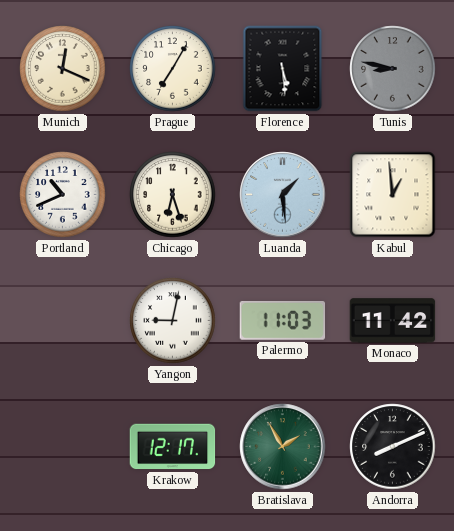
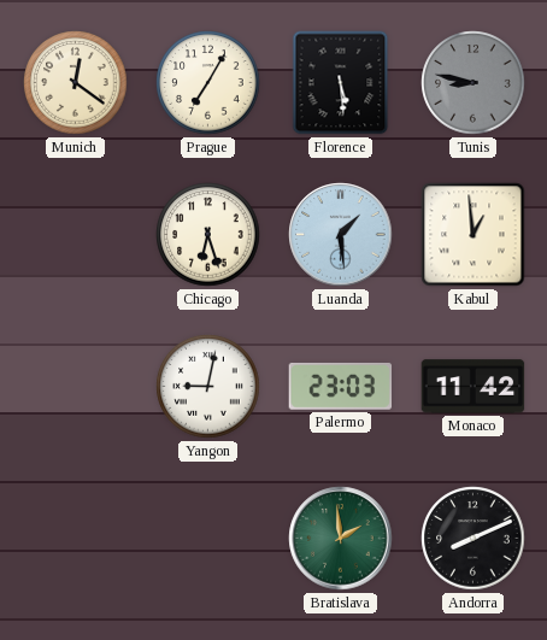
Munich: 12:19 -> 12:21 (76, 83)
Portland: 10:41 -> none (63, 195)
Palermo: 11:03 -> 23:03 (341, 386)
Krakow: 12:17 -> none (173, 447)
Bratislava: 1:55 -> 1:59 (341, 539)
